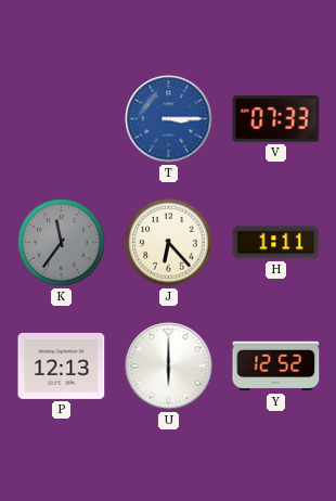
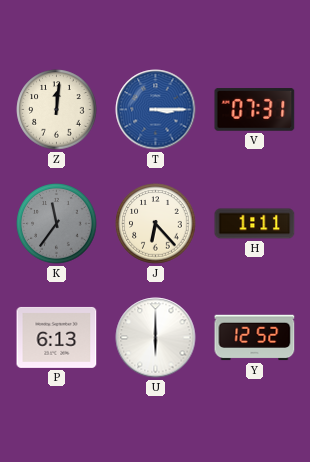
Z: none -> 12:01 (57, 110)
V: 07:33 -> 07:31 (255, 110)
P: 12:13 -> 6:13 (57, 337)
